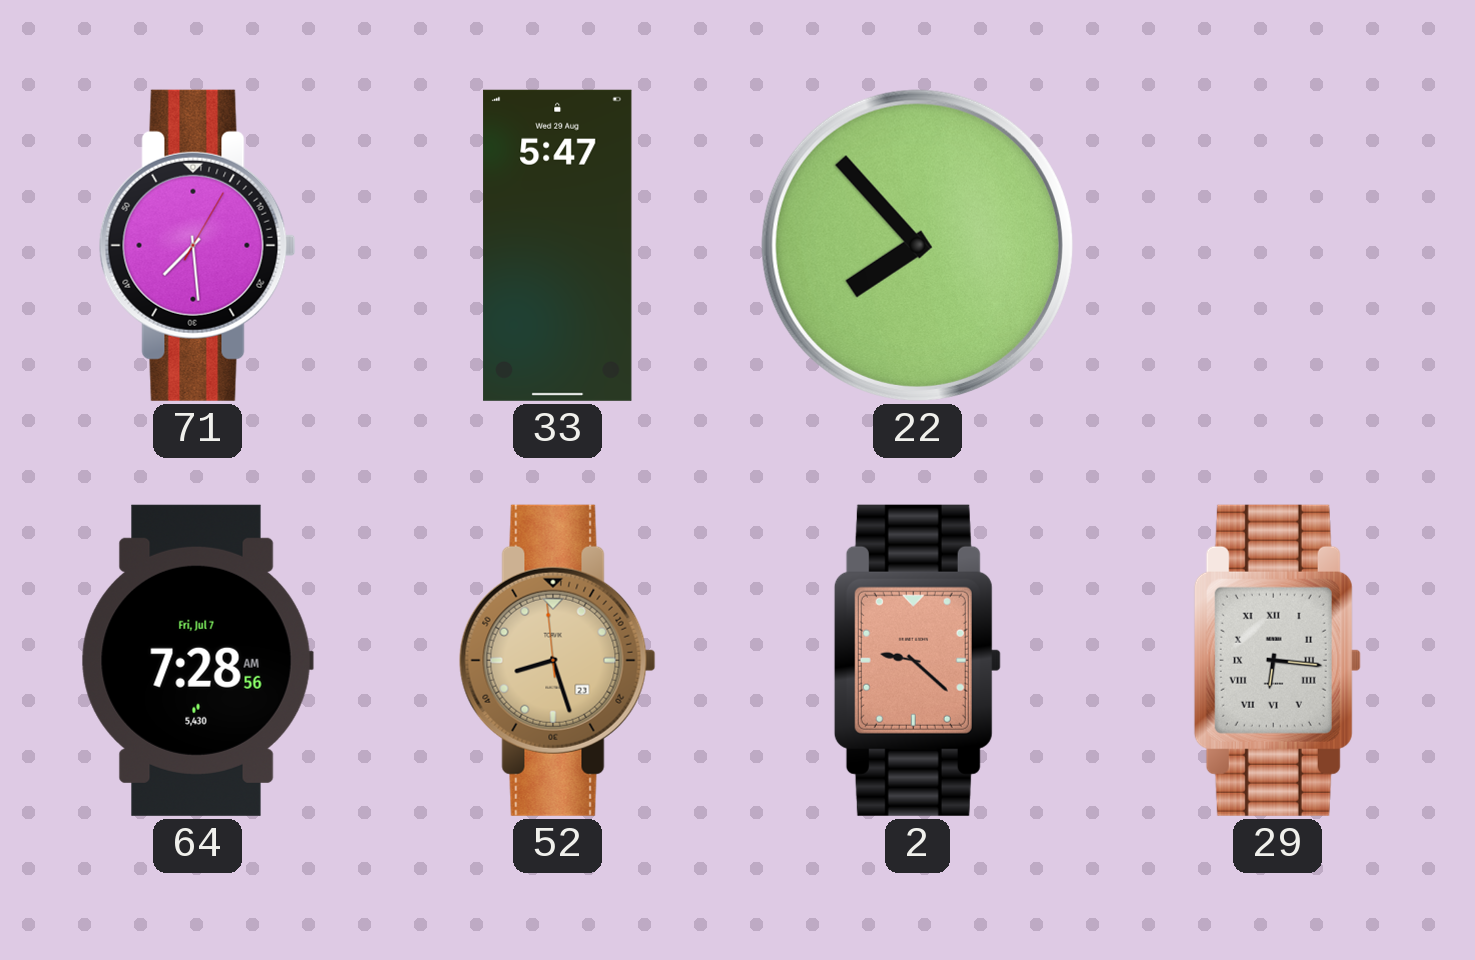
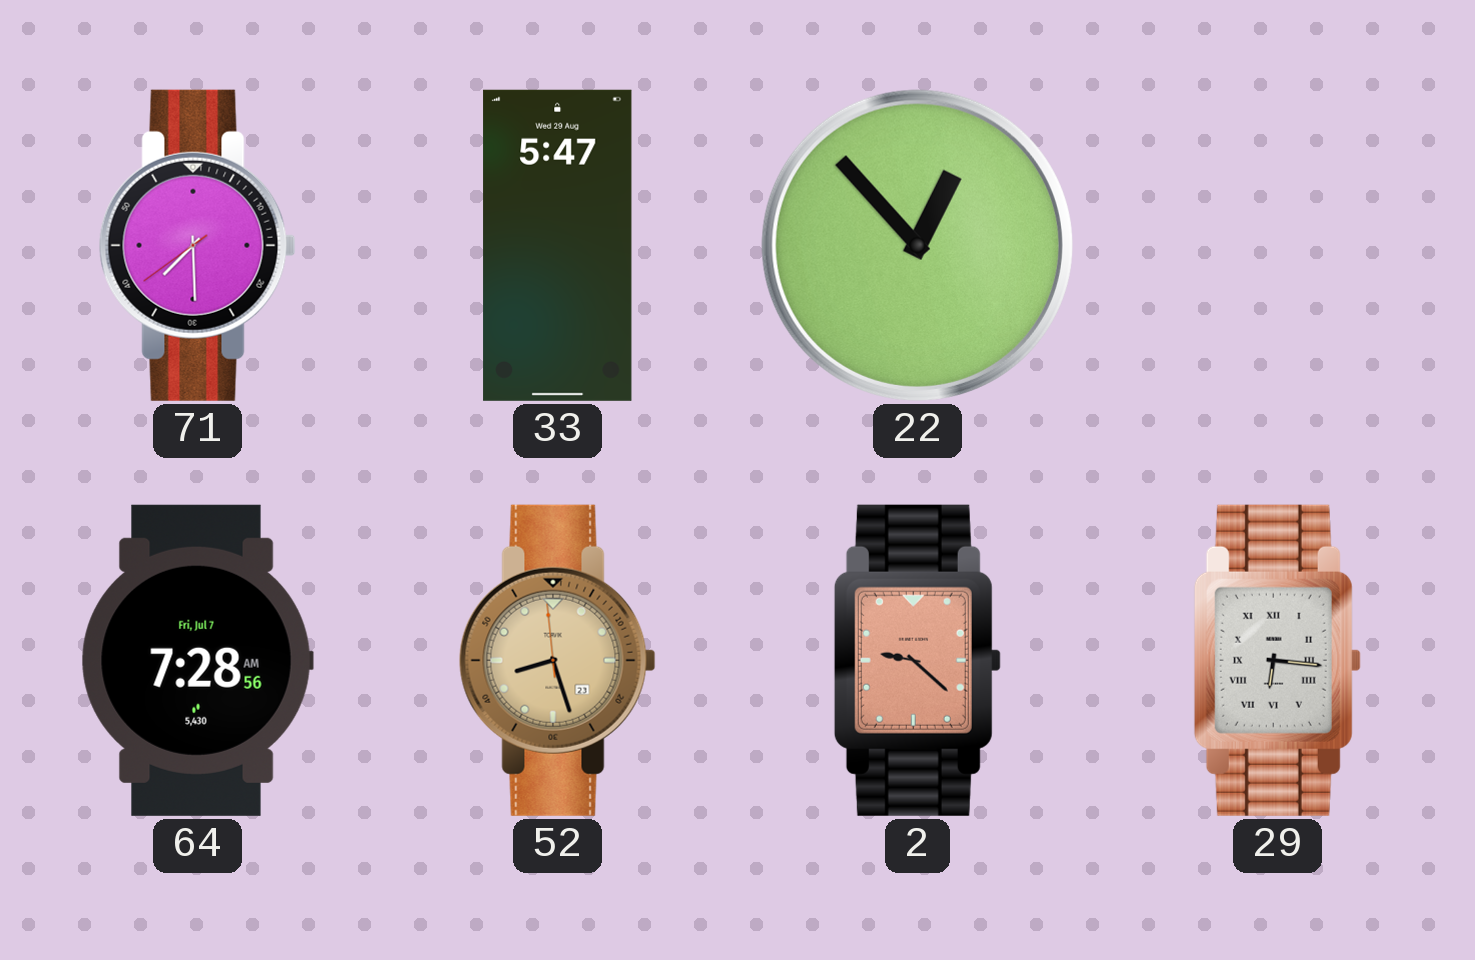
71: 7:29:05 -> 7:29:39 (197, 245)
22: 7:53 -> 12:53 (917, 245)
